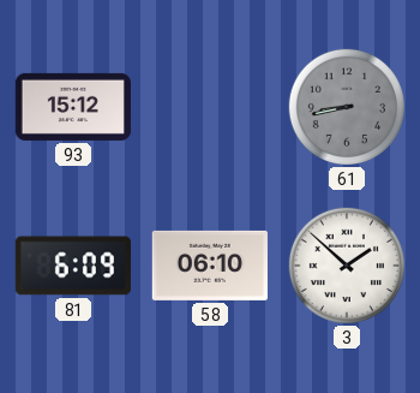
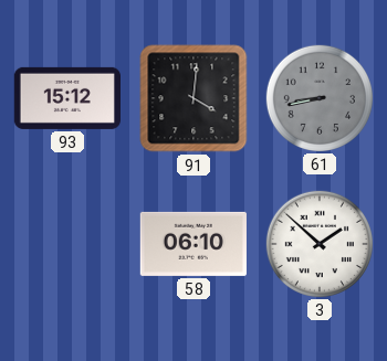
91: none -> 4:01 (193, 98)
81: 6:09 -> none (72, 266)
